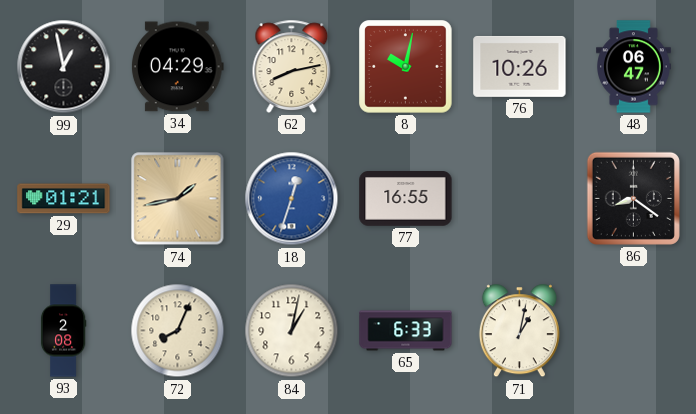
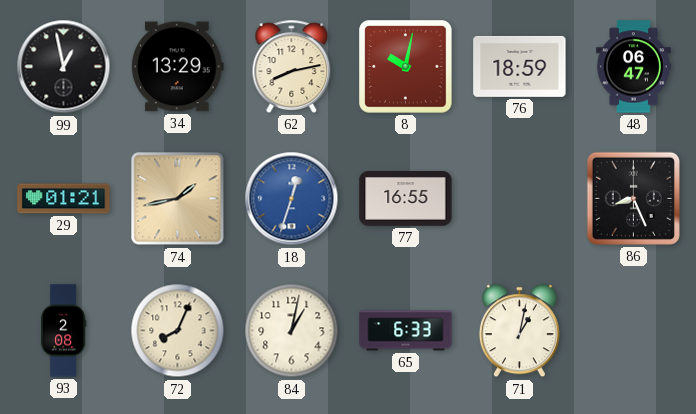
34: 04:29 -> 13:29 (177, 67)
76: 10:26 -> 18:59 (520, 66)
86: 8:21 -> 8:26 (633, 198)
